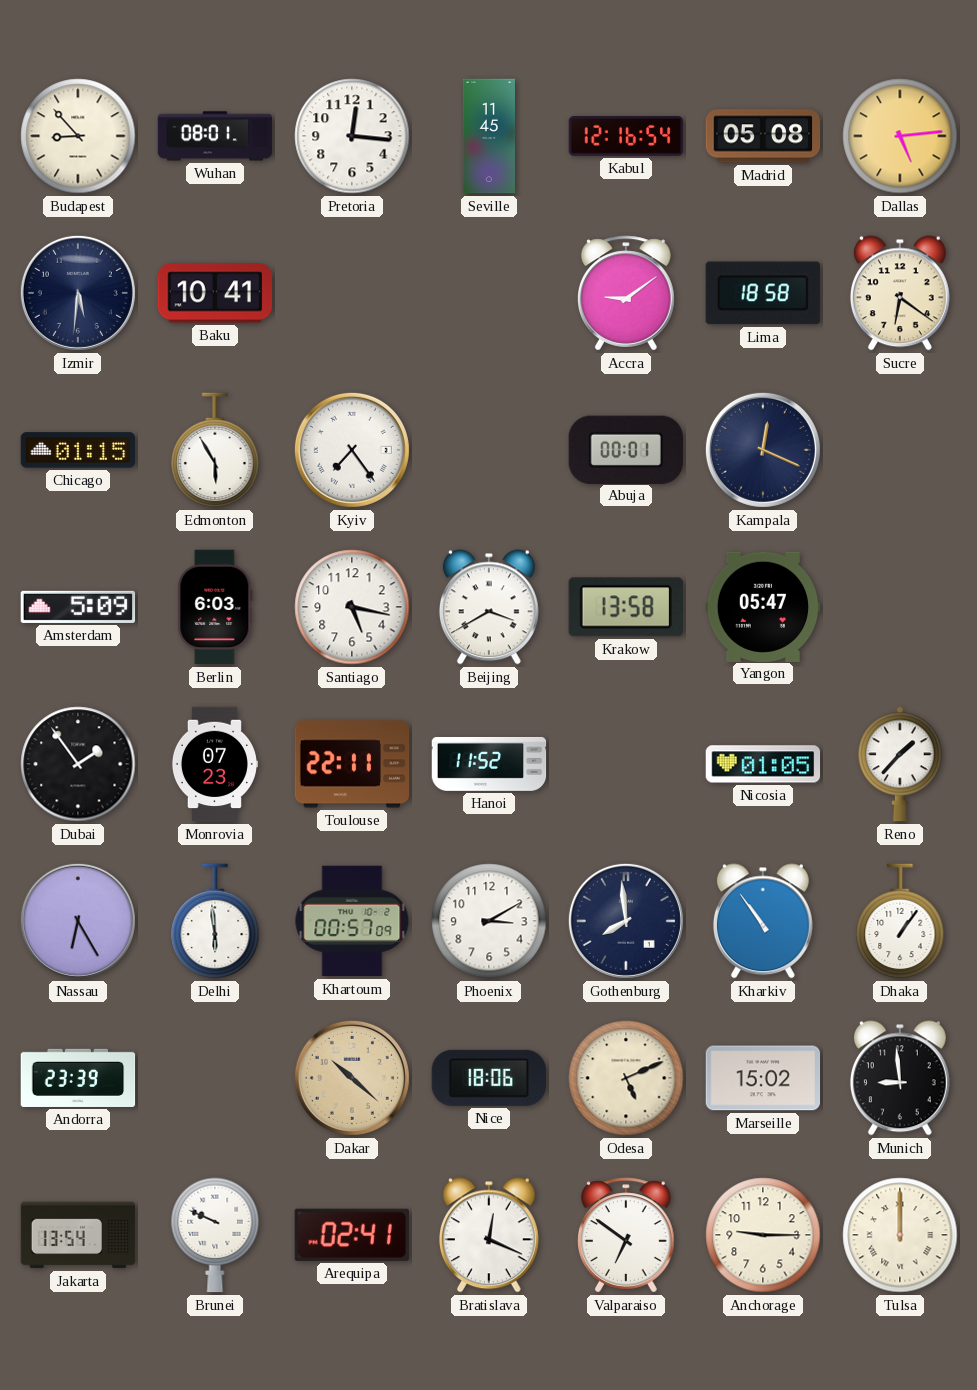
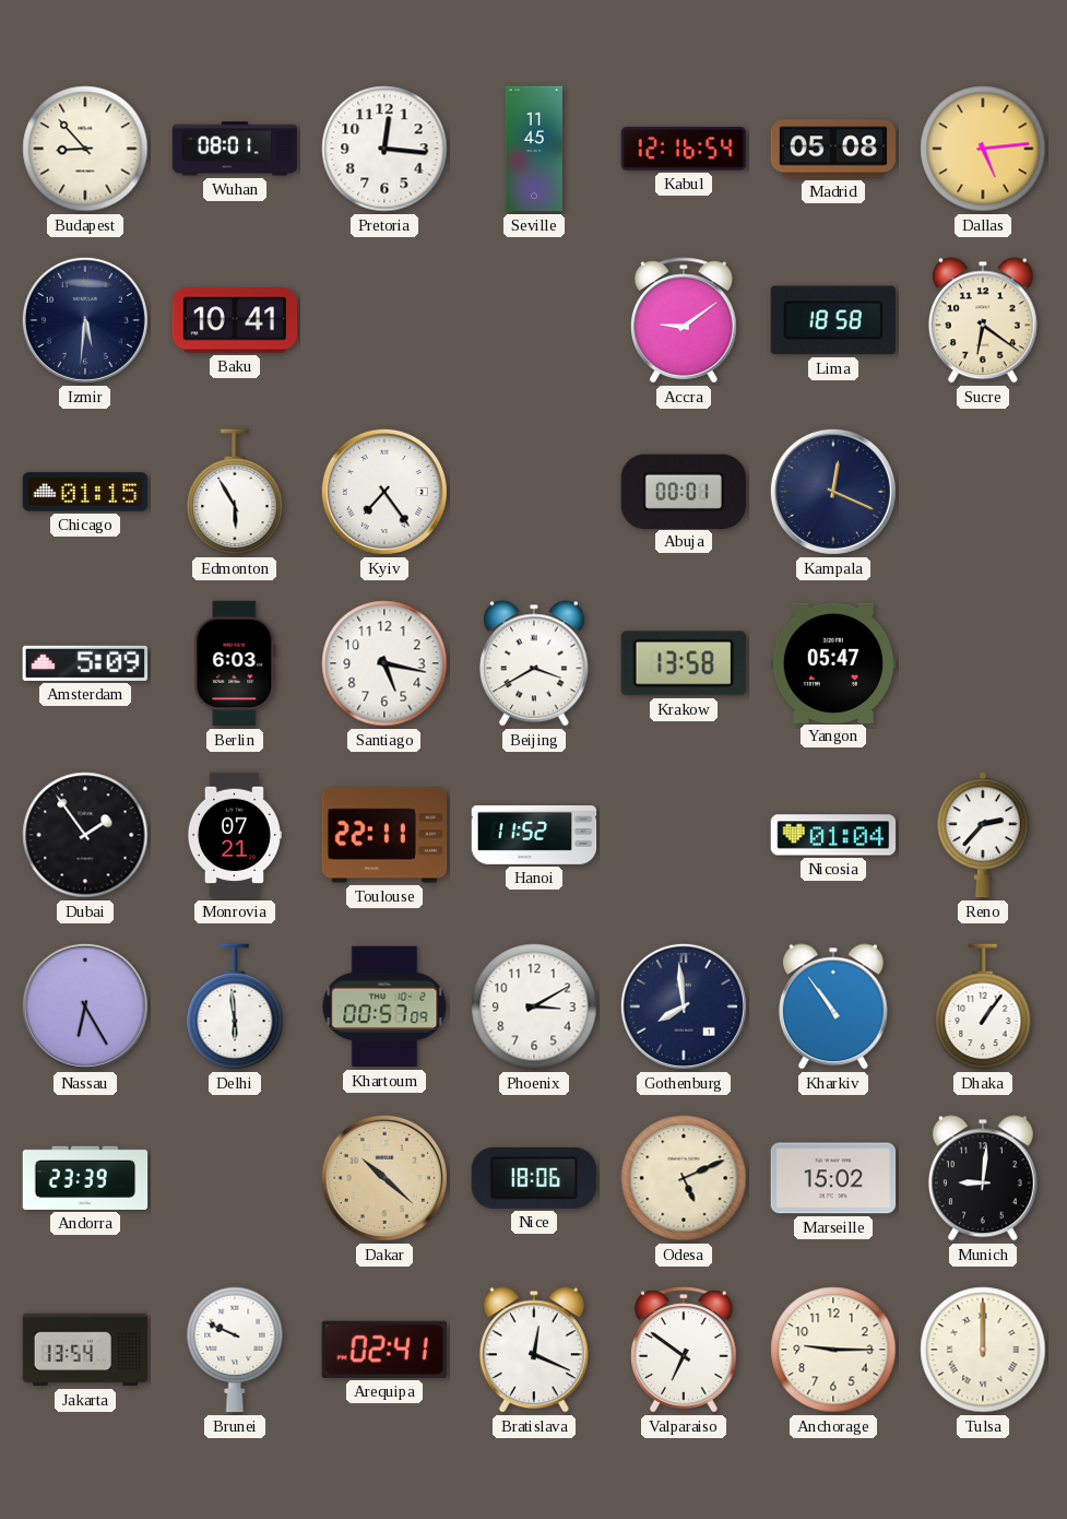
Monrovia: 07:23 -> 07:21 (234, 835)
Nicosia: 01:05 -> 01:04 (833, 835)
Reno: 1:37 -> 2:37 (984, 835)
Munich: 8:59 -> 9:01 (983, 1178)
